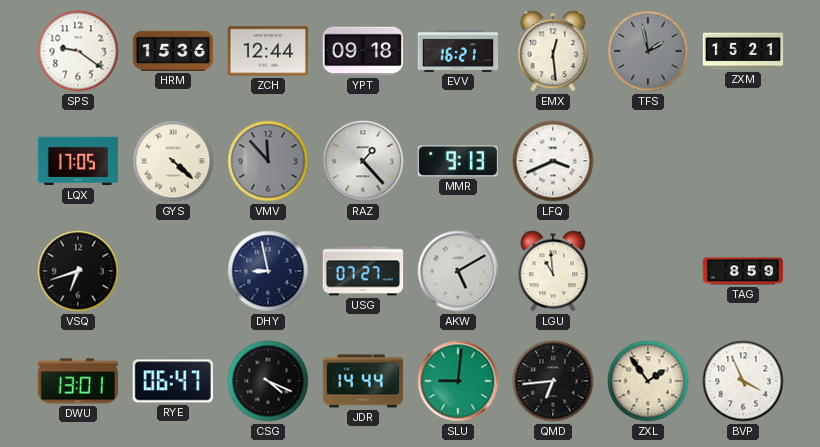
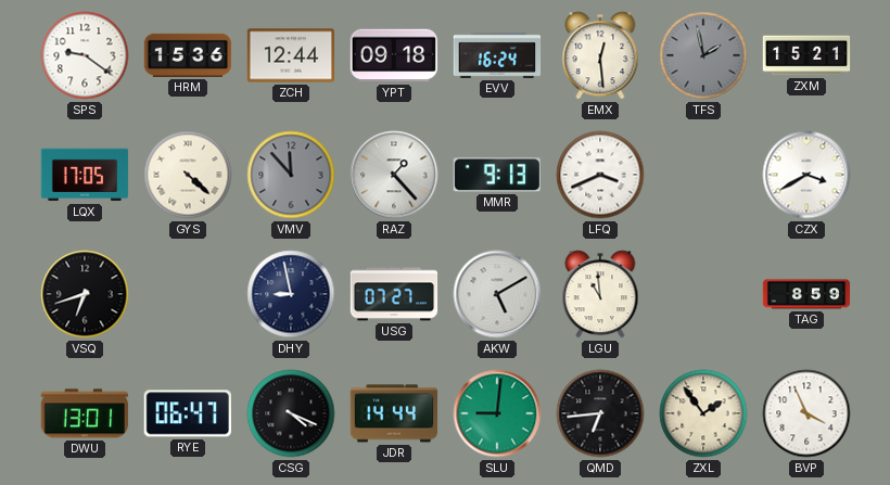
EVV: 16:21 -> 16:24 (497, 55)
CZX: none -> 3:40 (806, 175)
